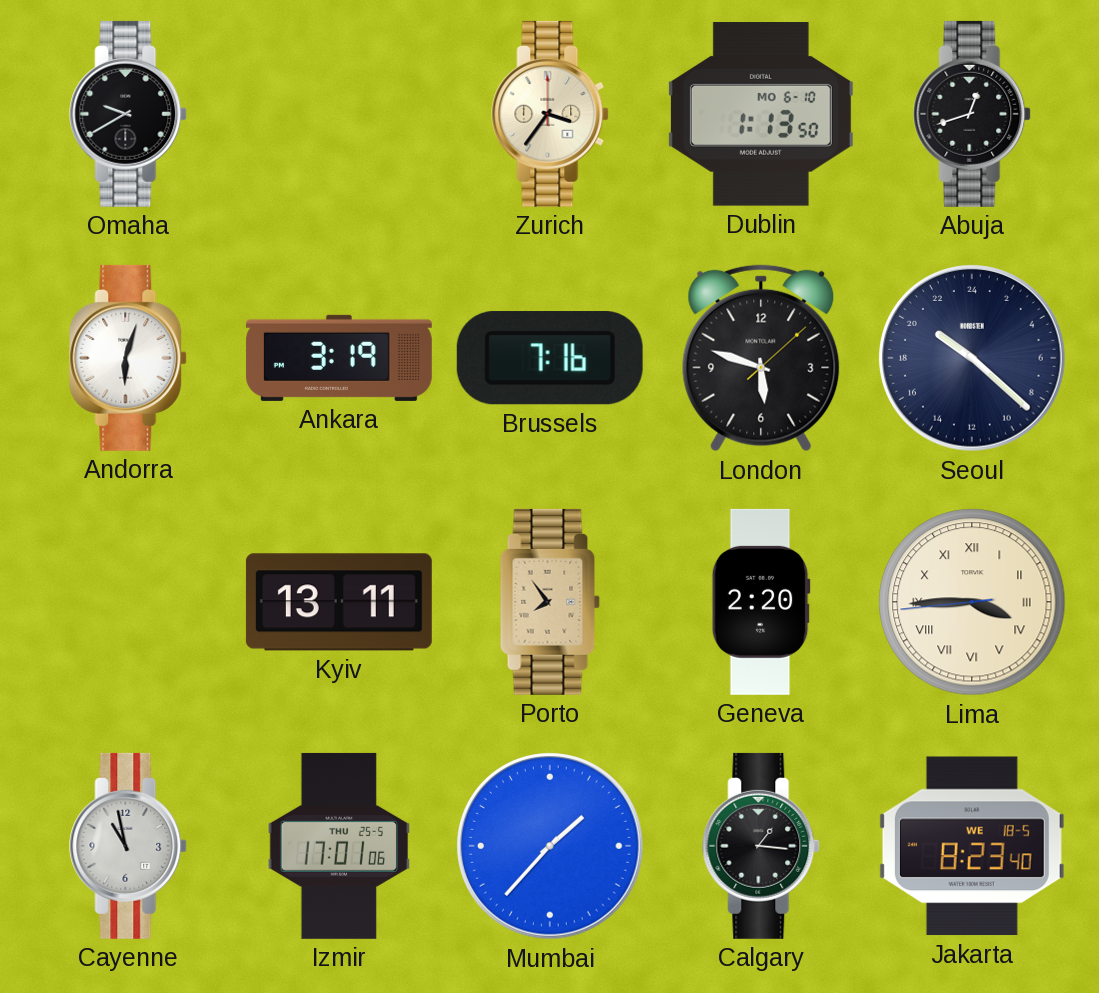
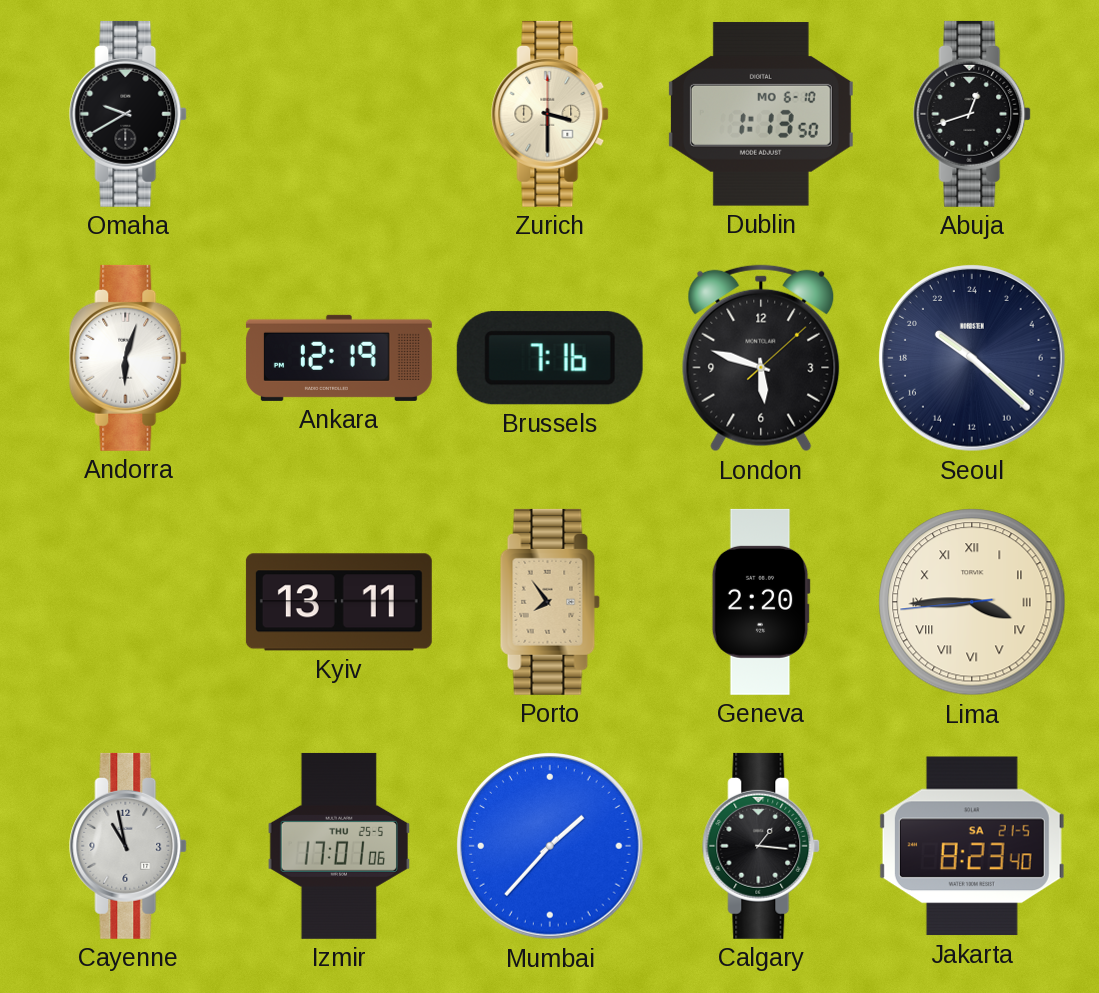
Zurich: 3:36 -> 3:30 (551, 114)
Ankara: 3:19 -> 12:19 (339, 358)
Jakarta date: WE 18-5 -> SA 21-5 (972, 846)
